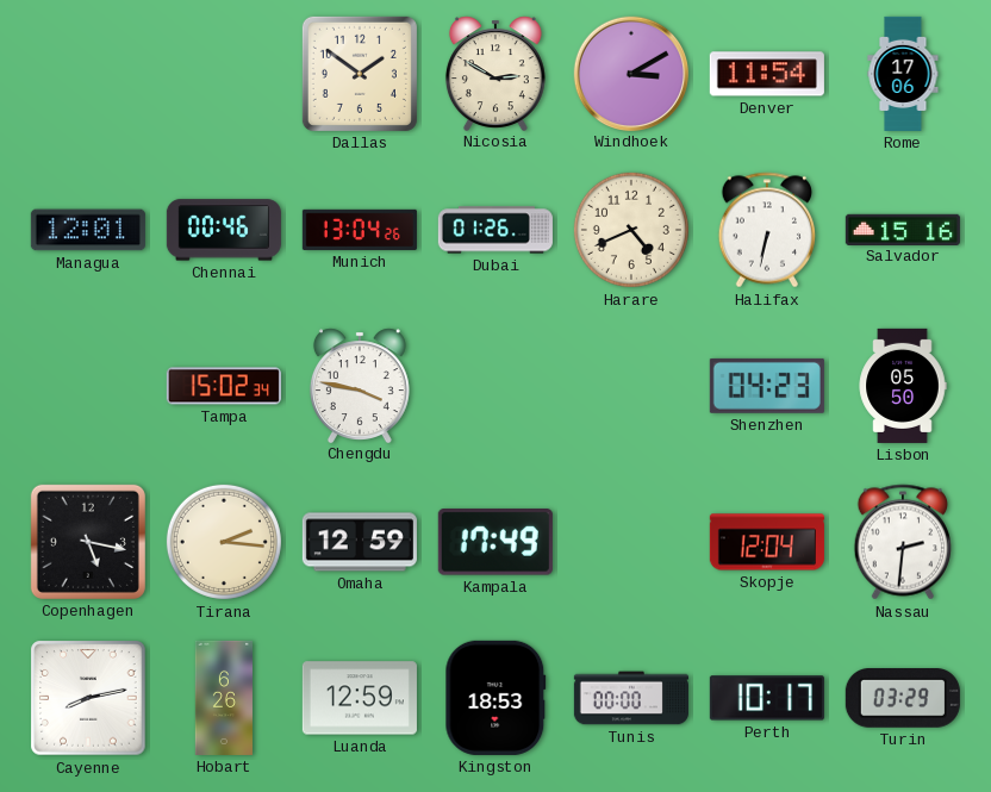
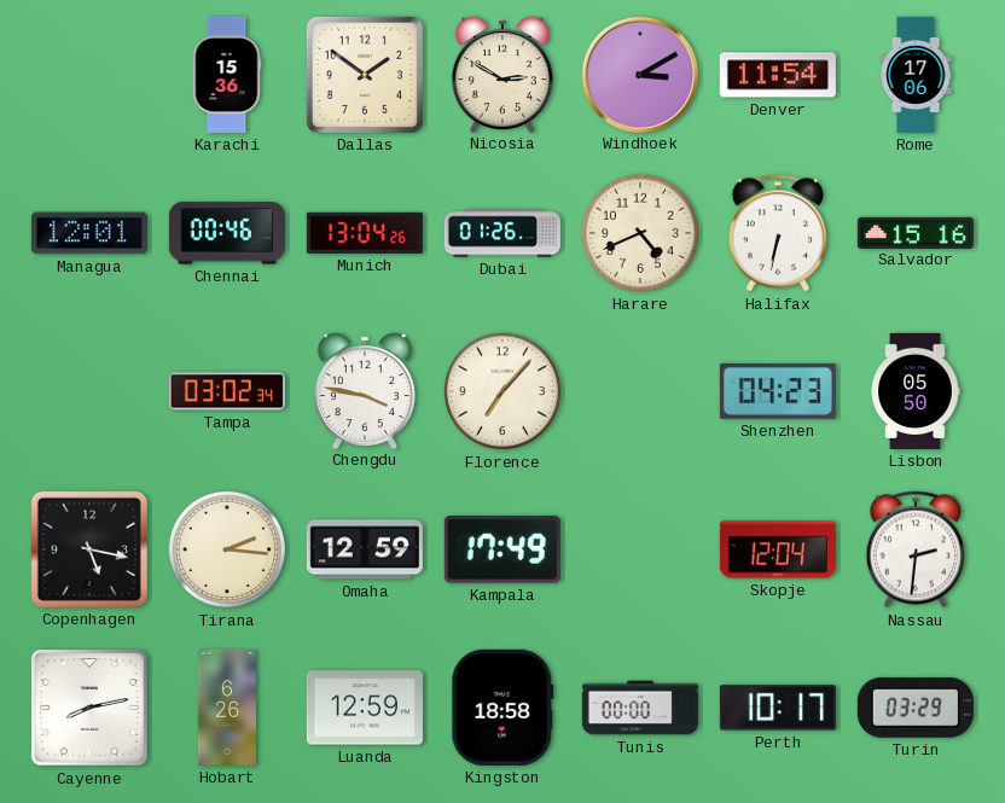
Karachi: none -> 15:36 (227, 75)
Tampa: 15:02 -> 03:02 (227, 391)
Florence: none -> 7:07 (502, 391)
Kingston: 18:53 -> 18:58 (502, 708)
